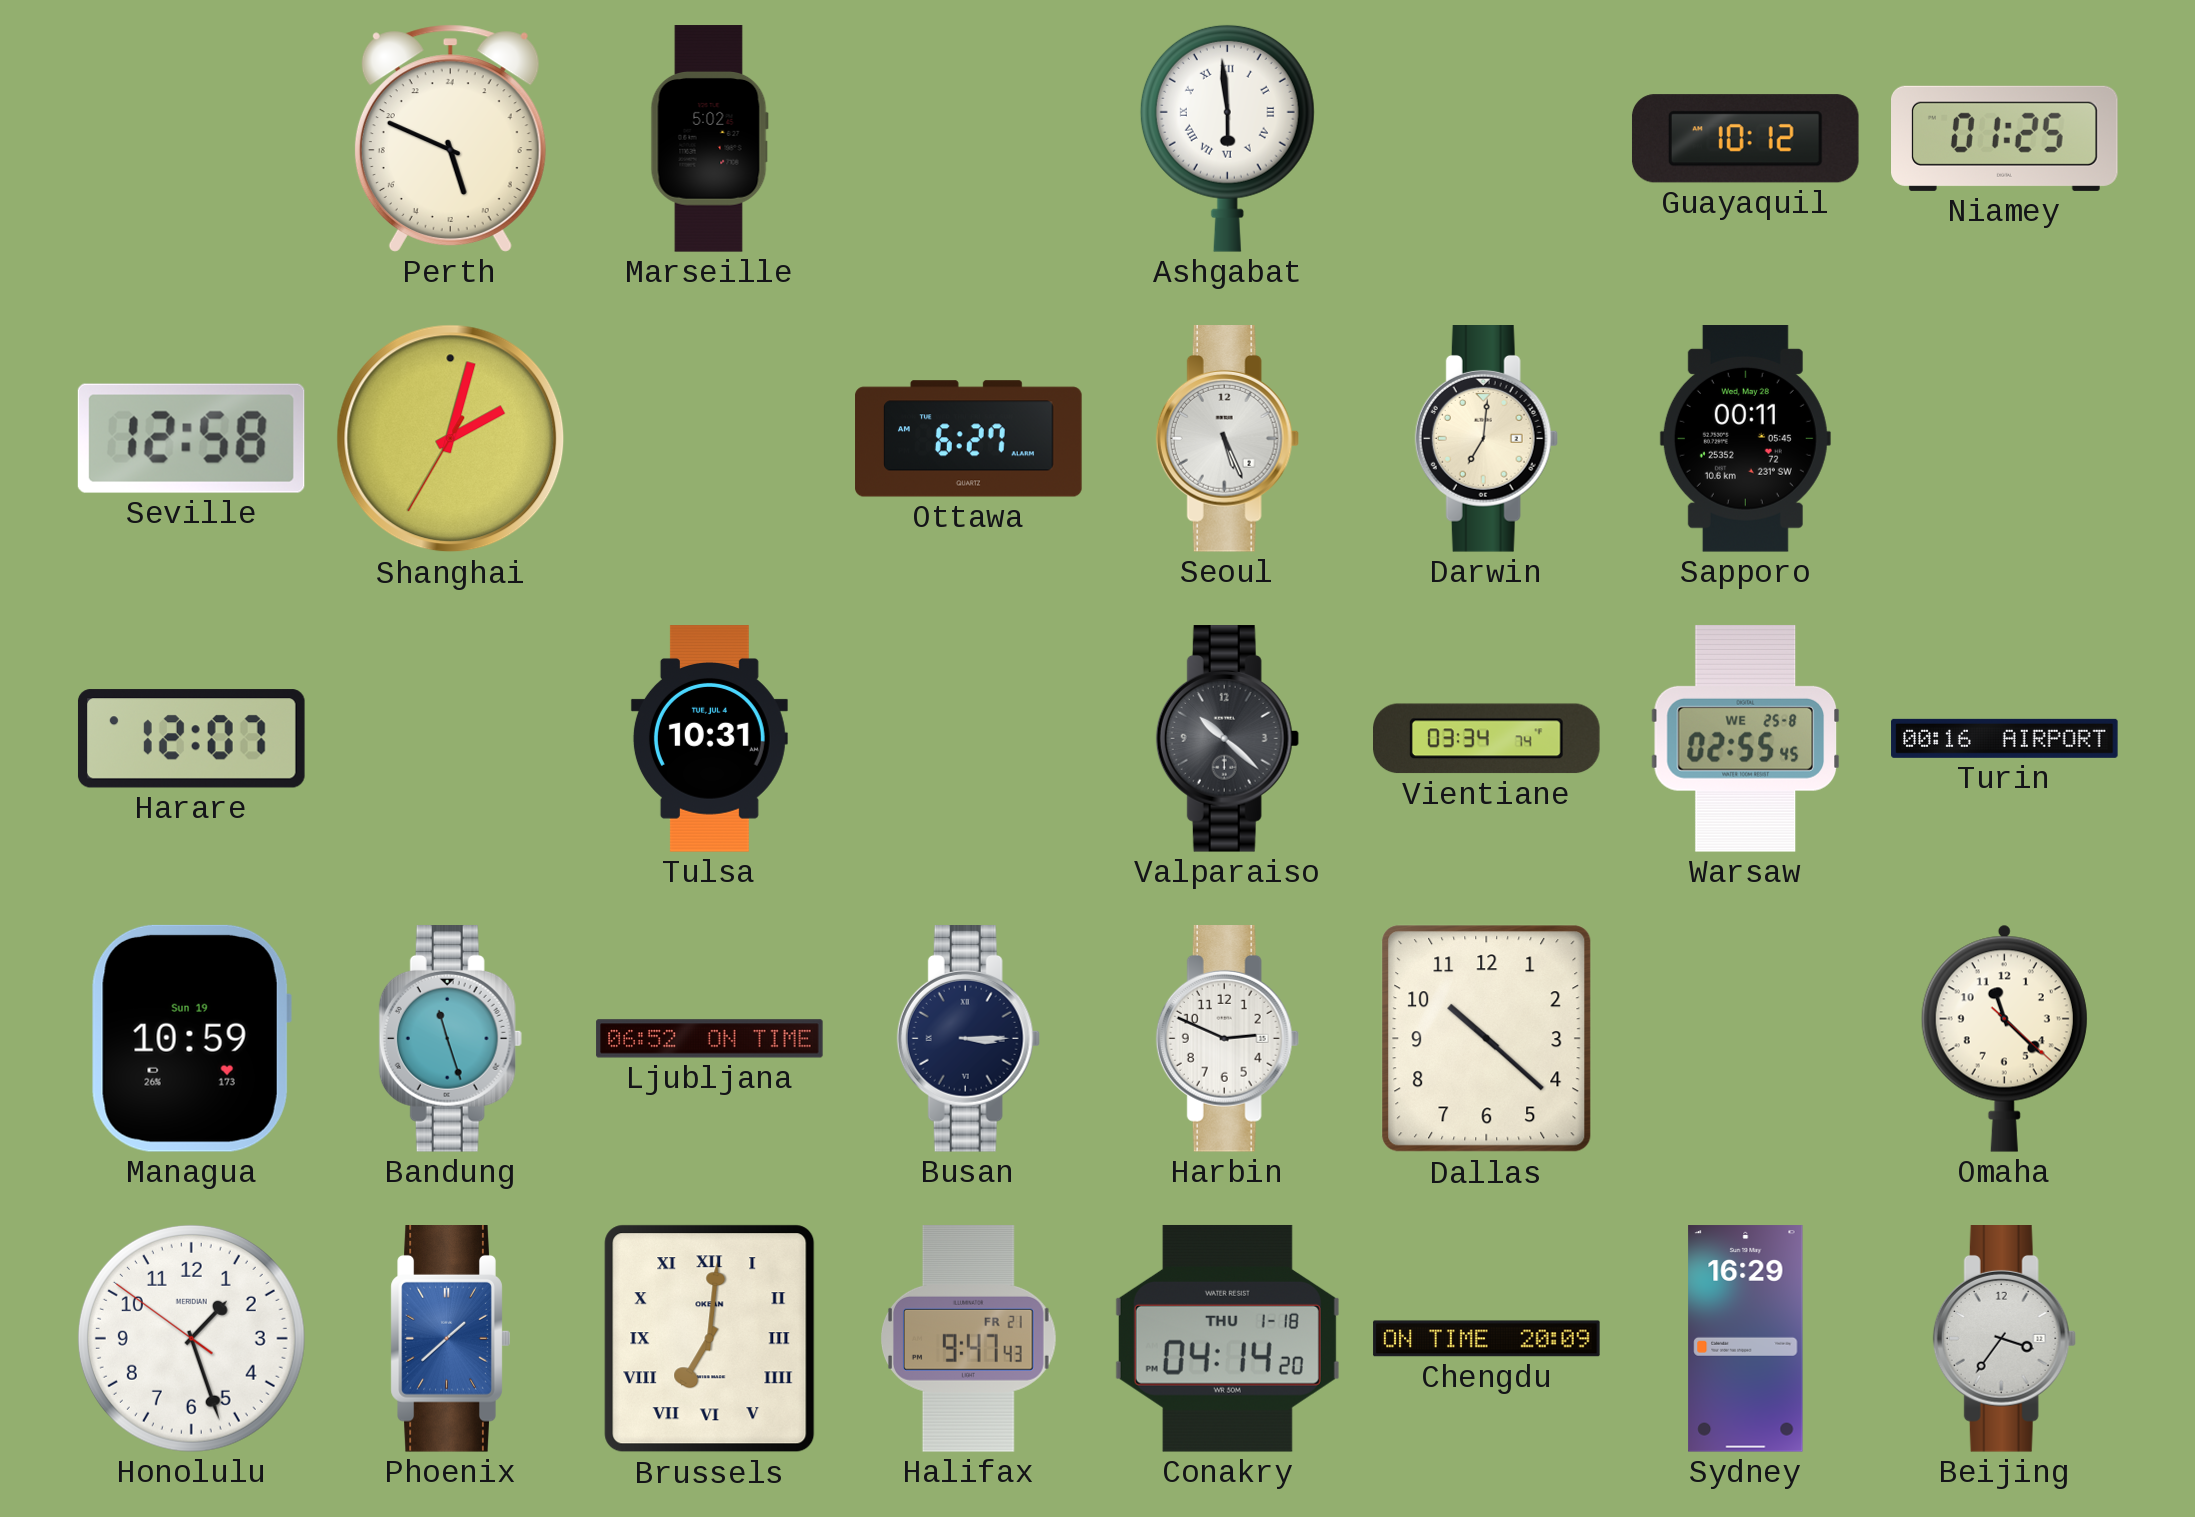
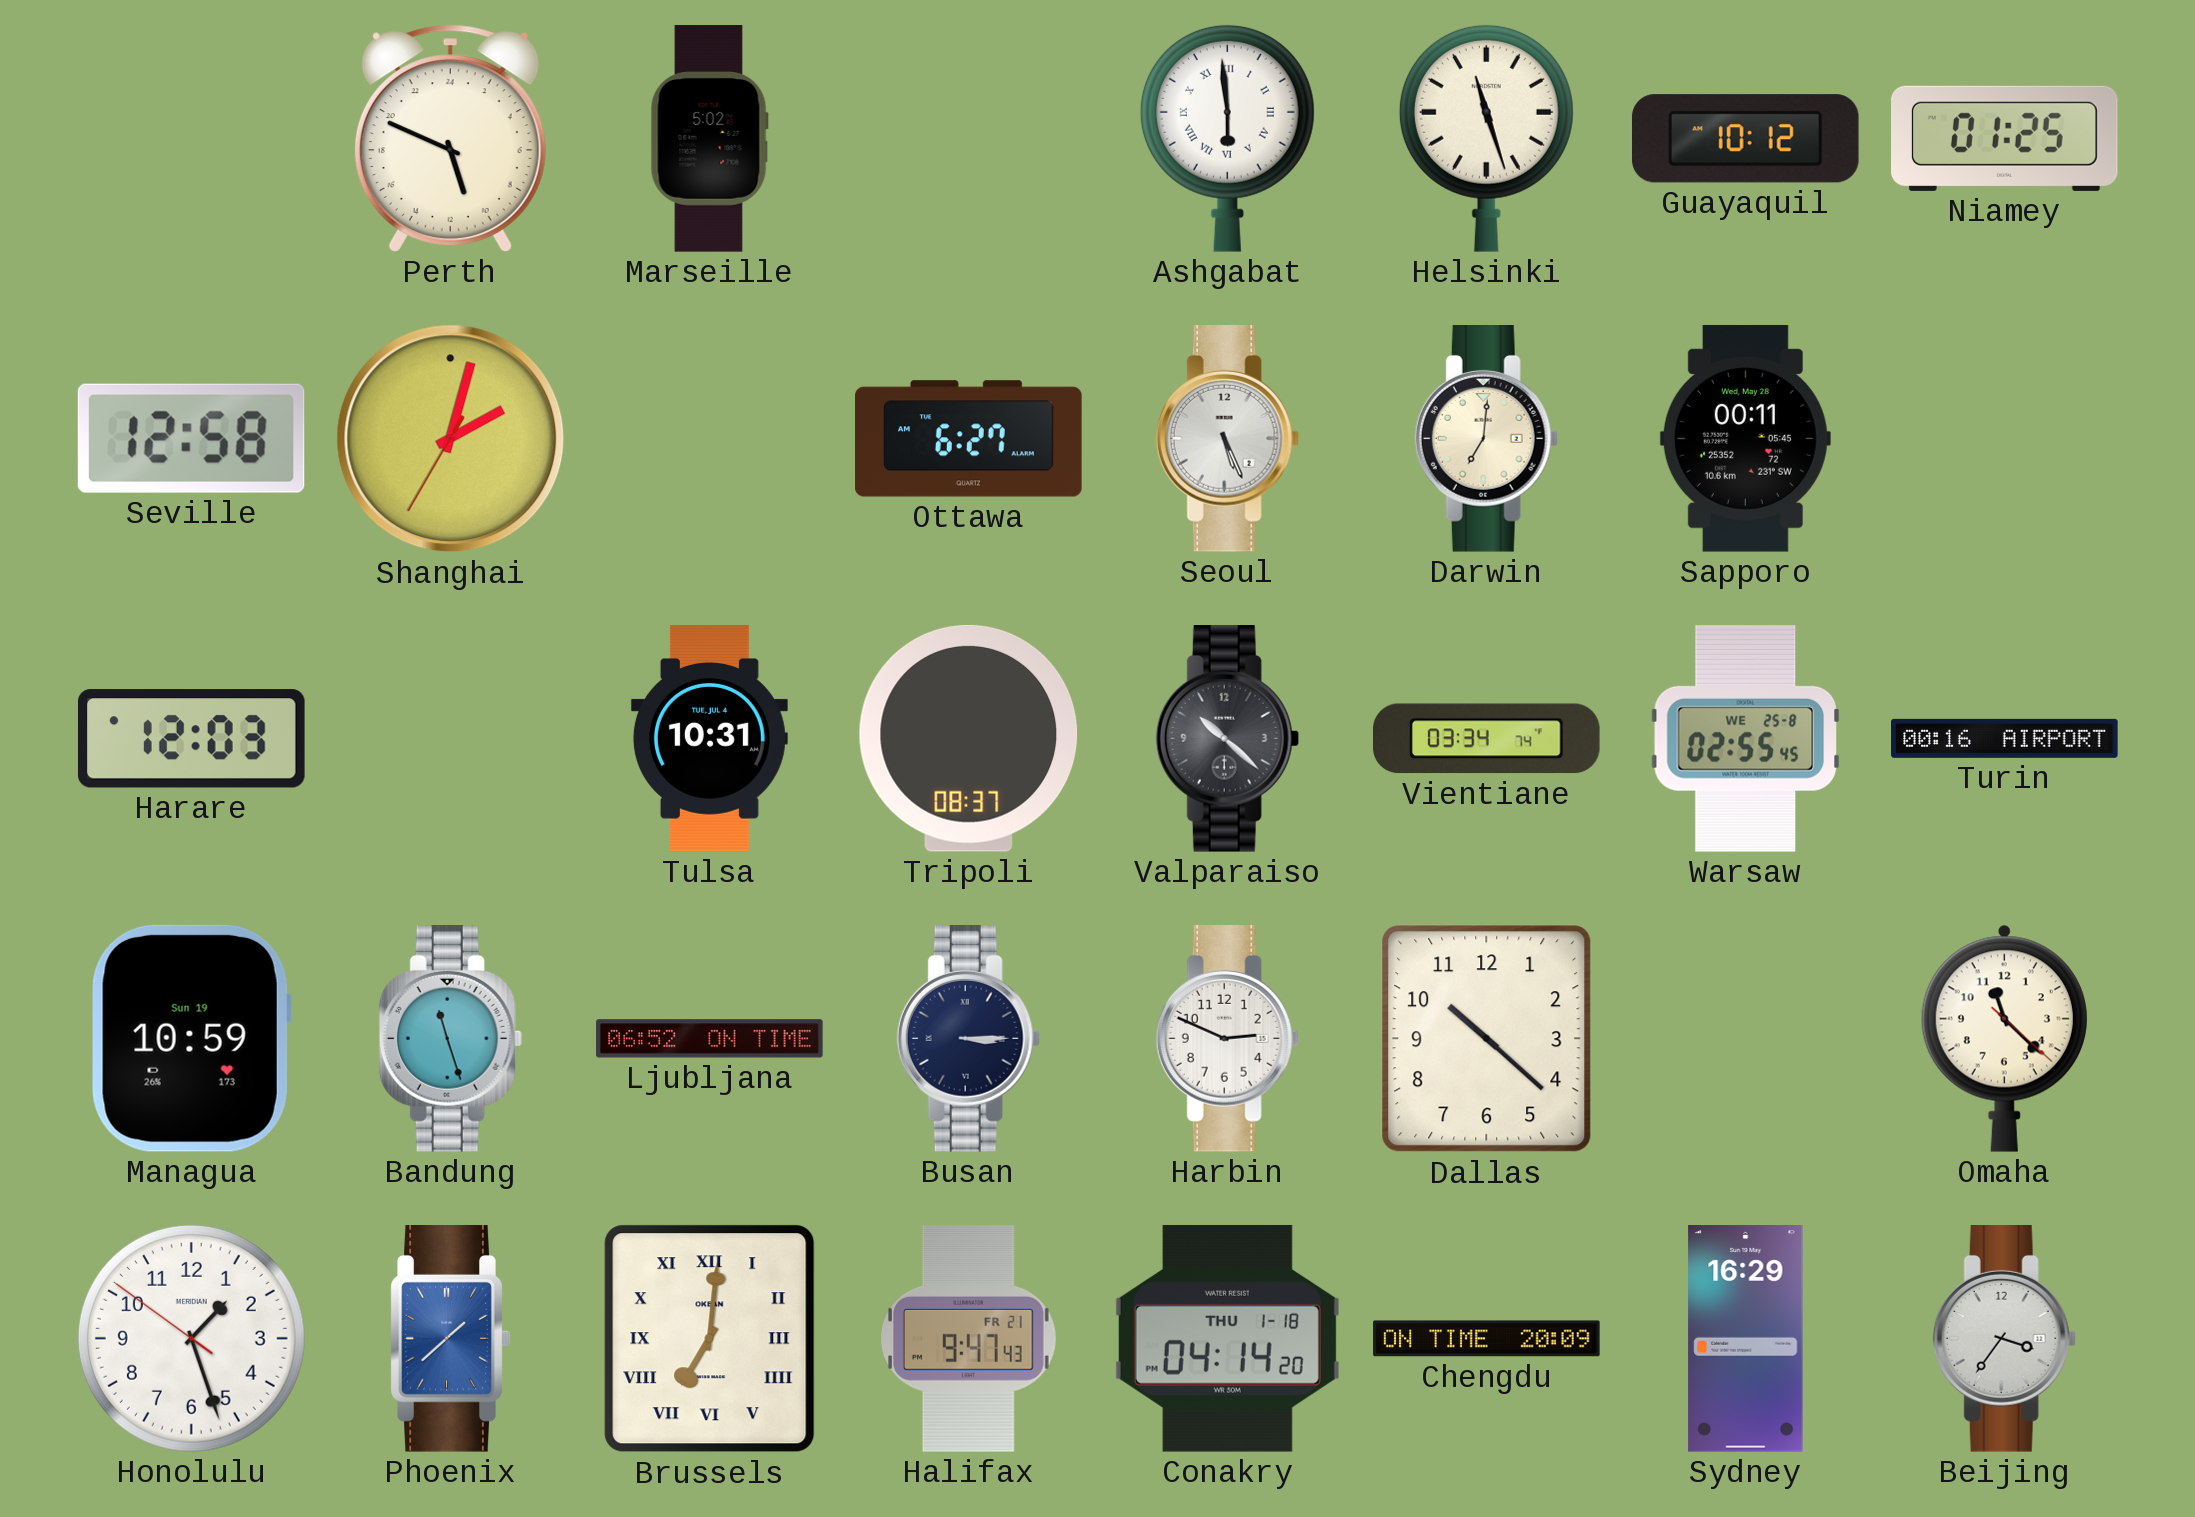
Helsinki: none -> 11:27 (1486, 138)
Harare: 12:07 -> 12:03 (191, 739)
Tripoli: none -> 08:37 (968, 738)
